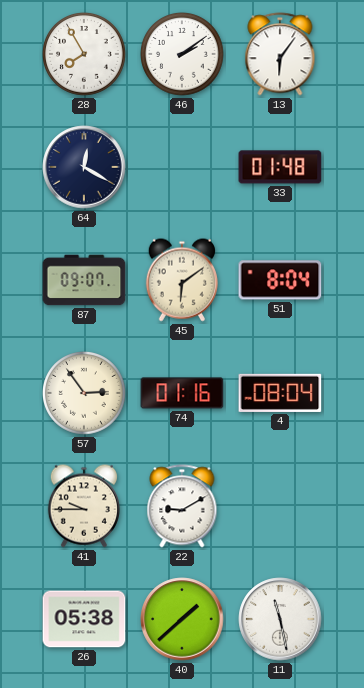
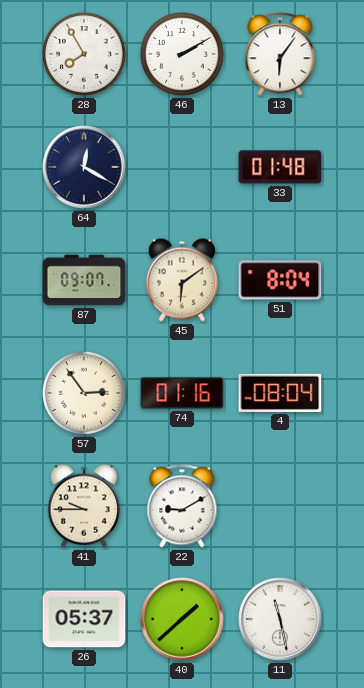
46: 2:09 -> 2:10 (183, 55)
26: 05:38 -> 05:37 (84, 619)
